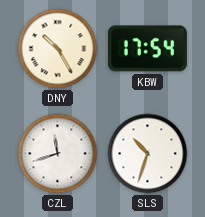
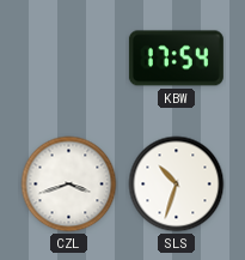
DNY: 10:25 -> none (58, 49)
CZL: 11:42 -> 3:42 (69, 185)
